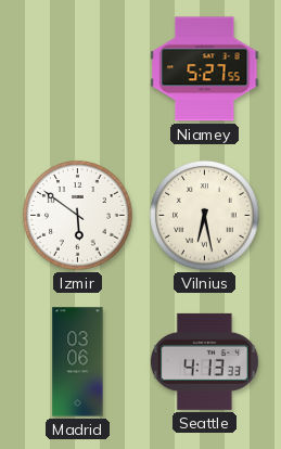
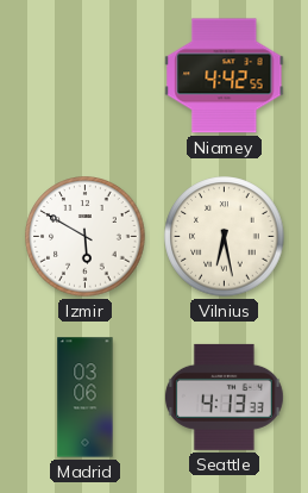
Niamey: 5:27 -> 4:42 (225, 76)
Izmir: 5:51 -> 5:50 (86, 237)
